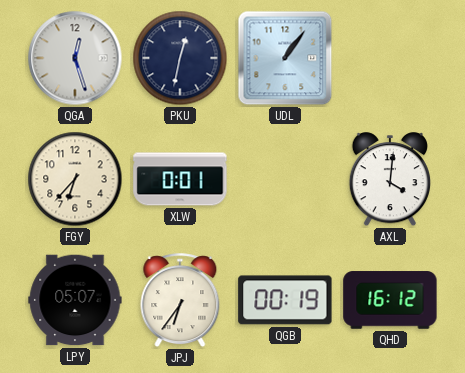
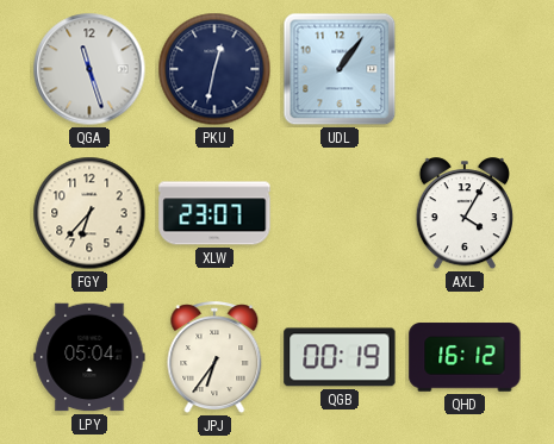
QGA: 12:27 -> 11:27 (89, 69)
XLW: 0:01 -> 23:07 (214, 213)
AXL: 4:01 -> 4:05 (463, 214)
LPY: 05:07 -> 05:04 (89, 357)
